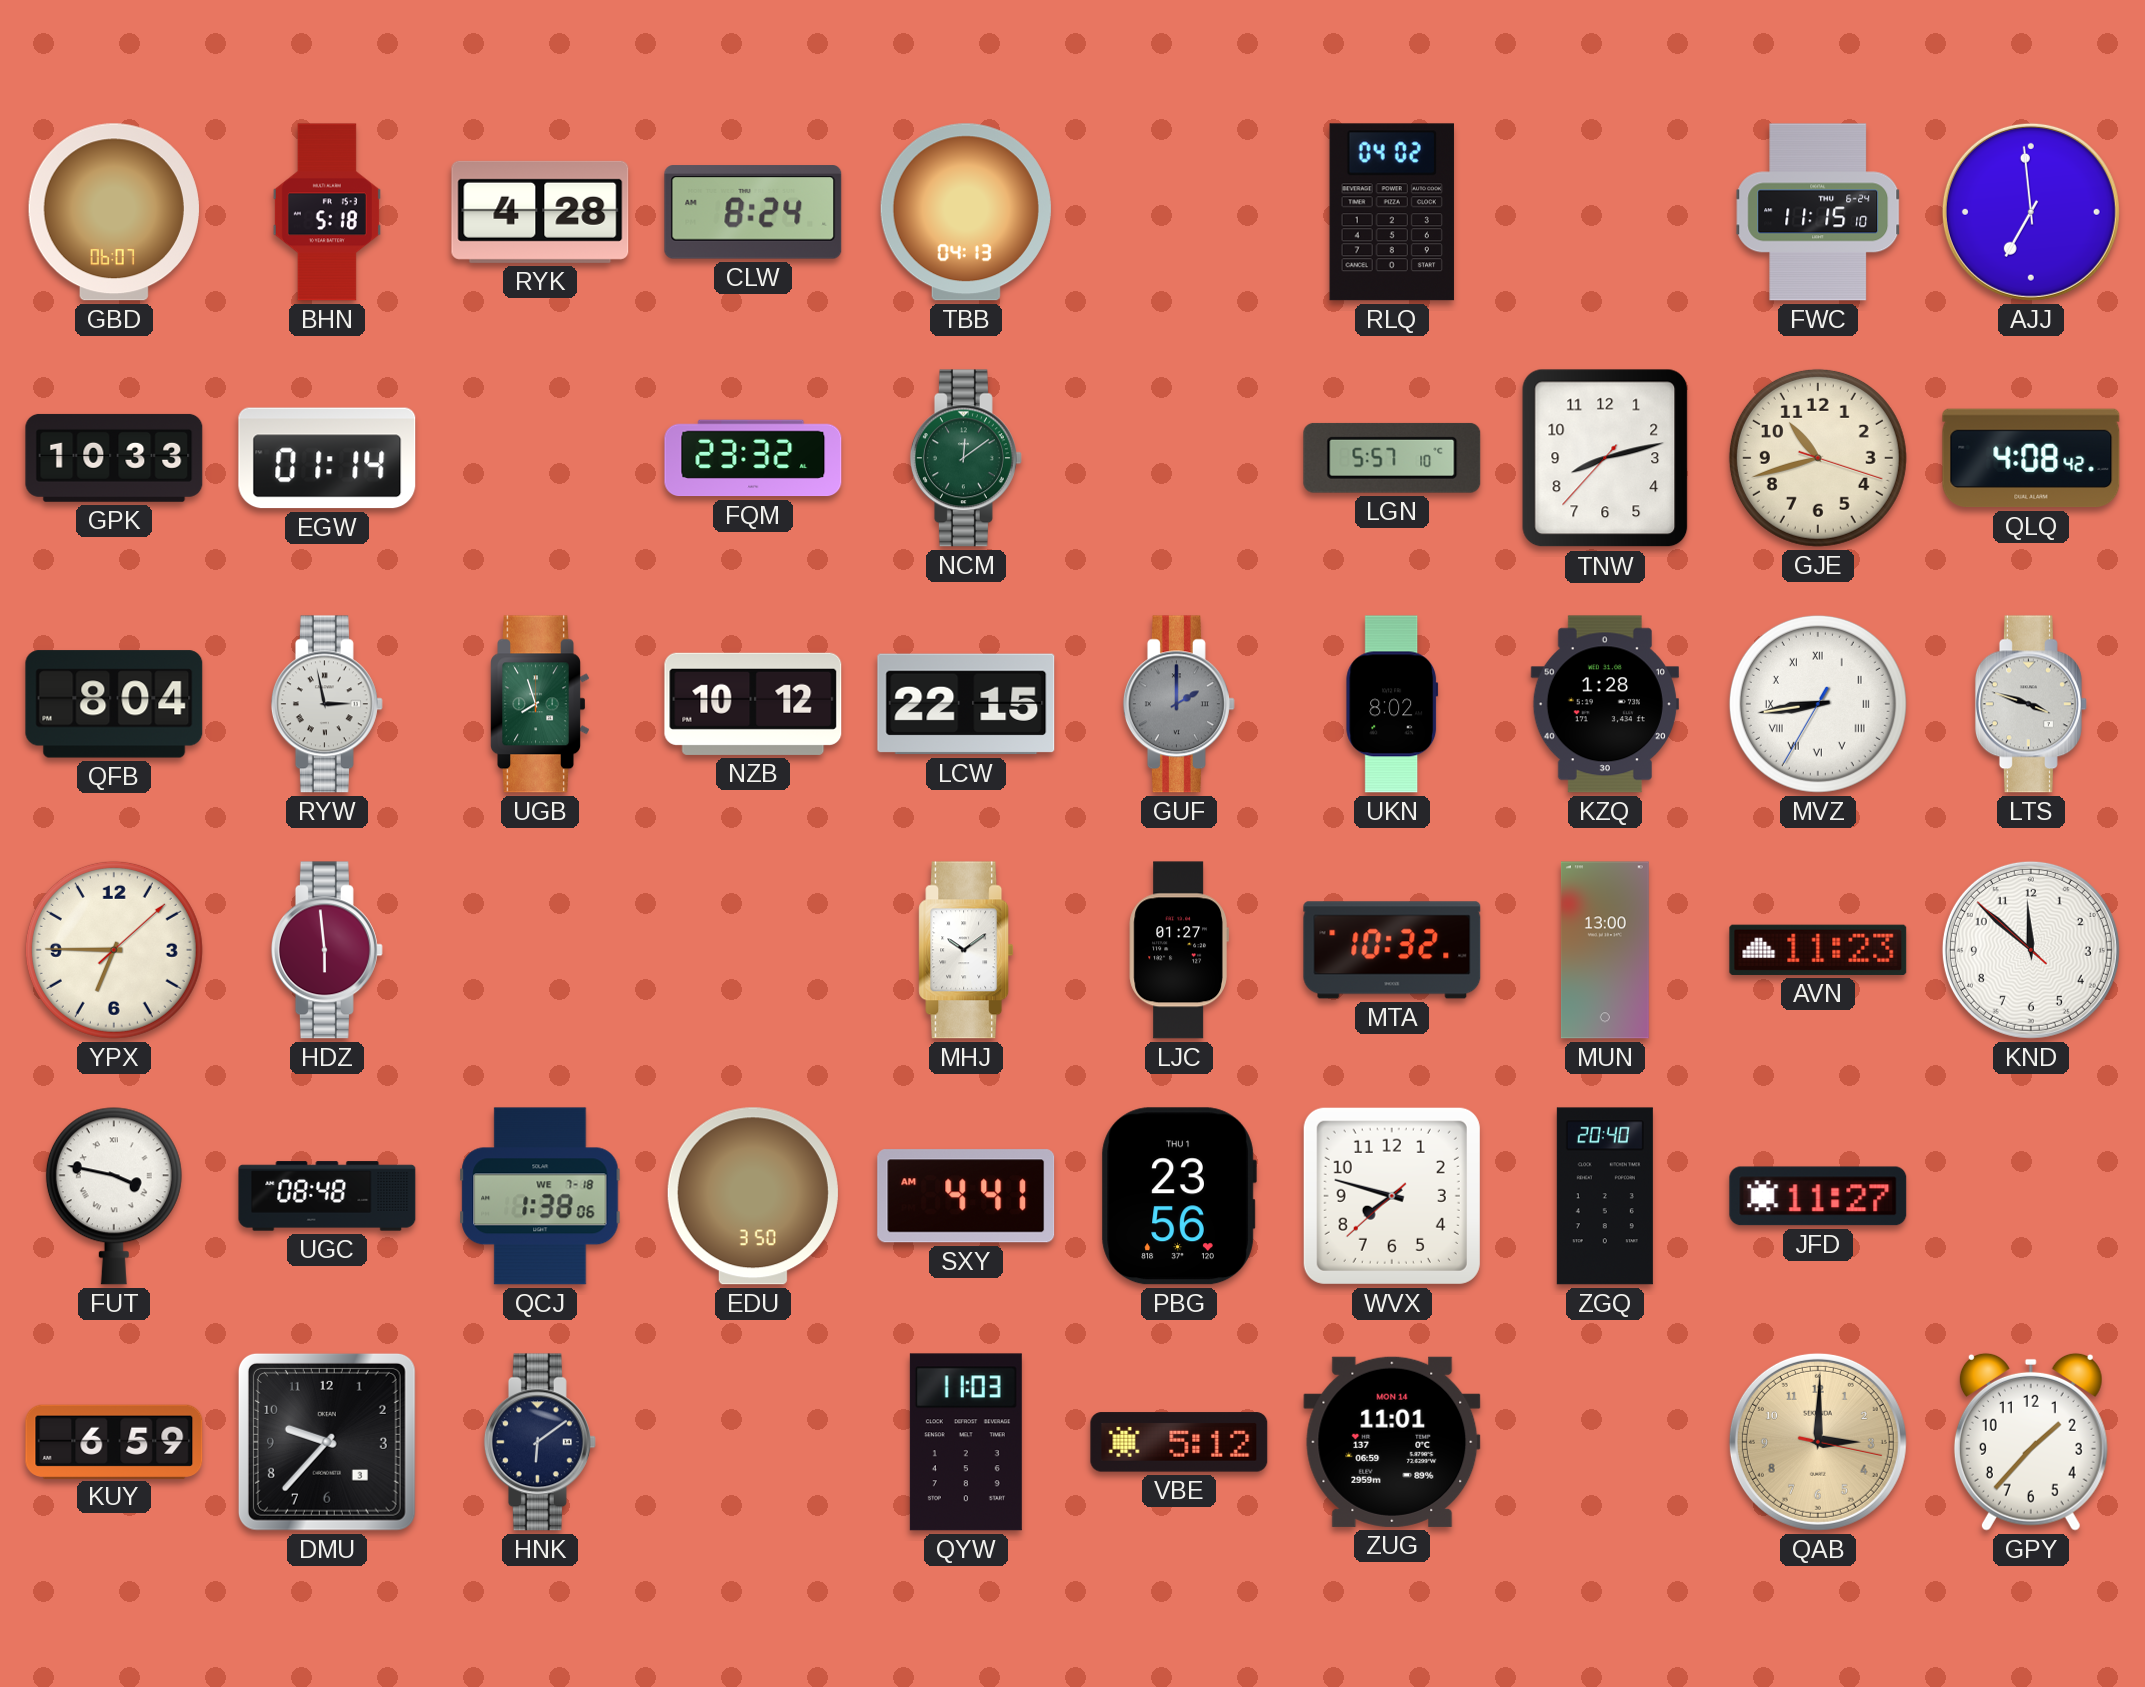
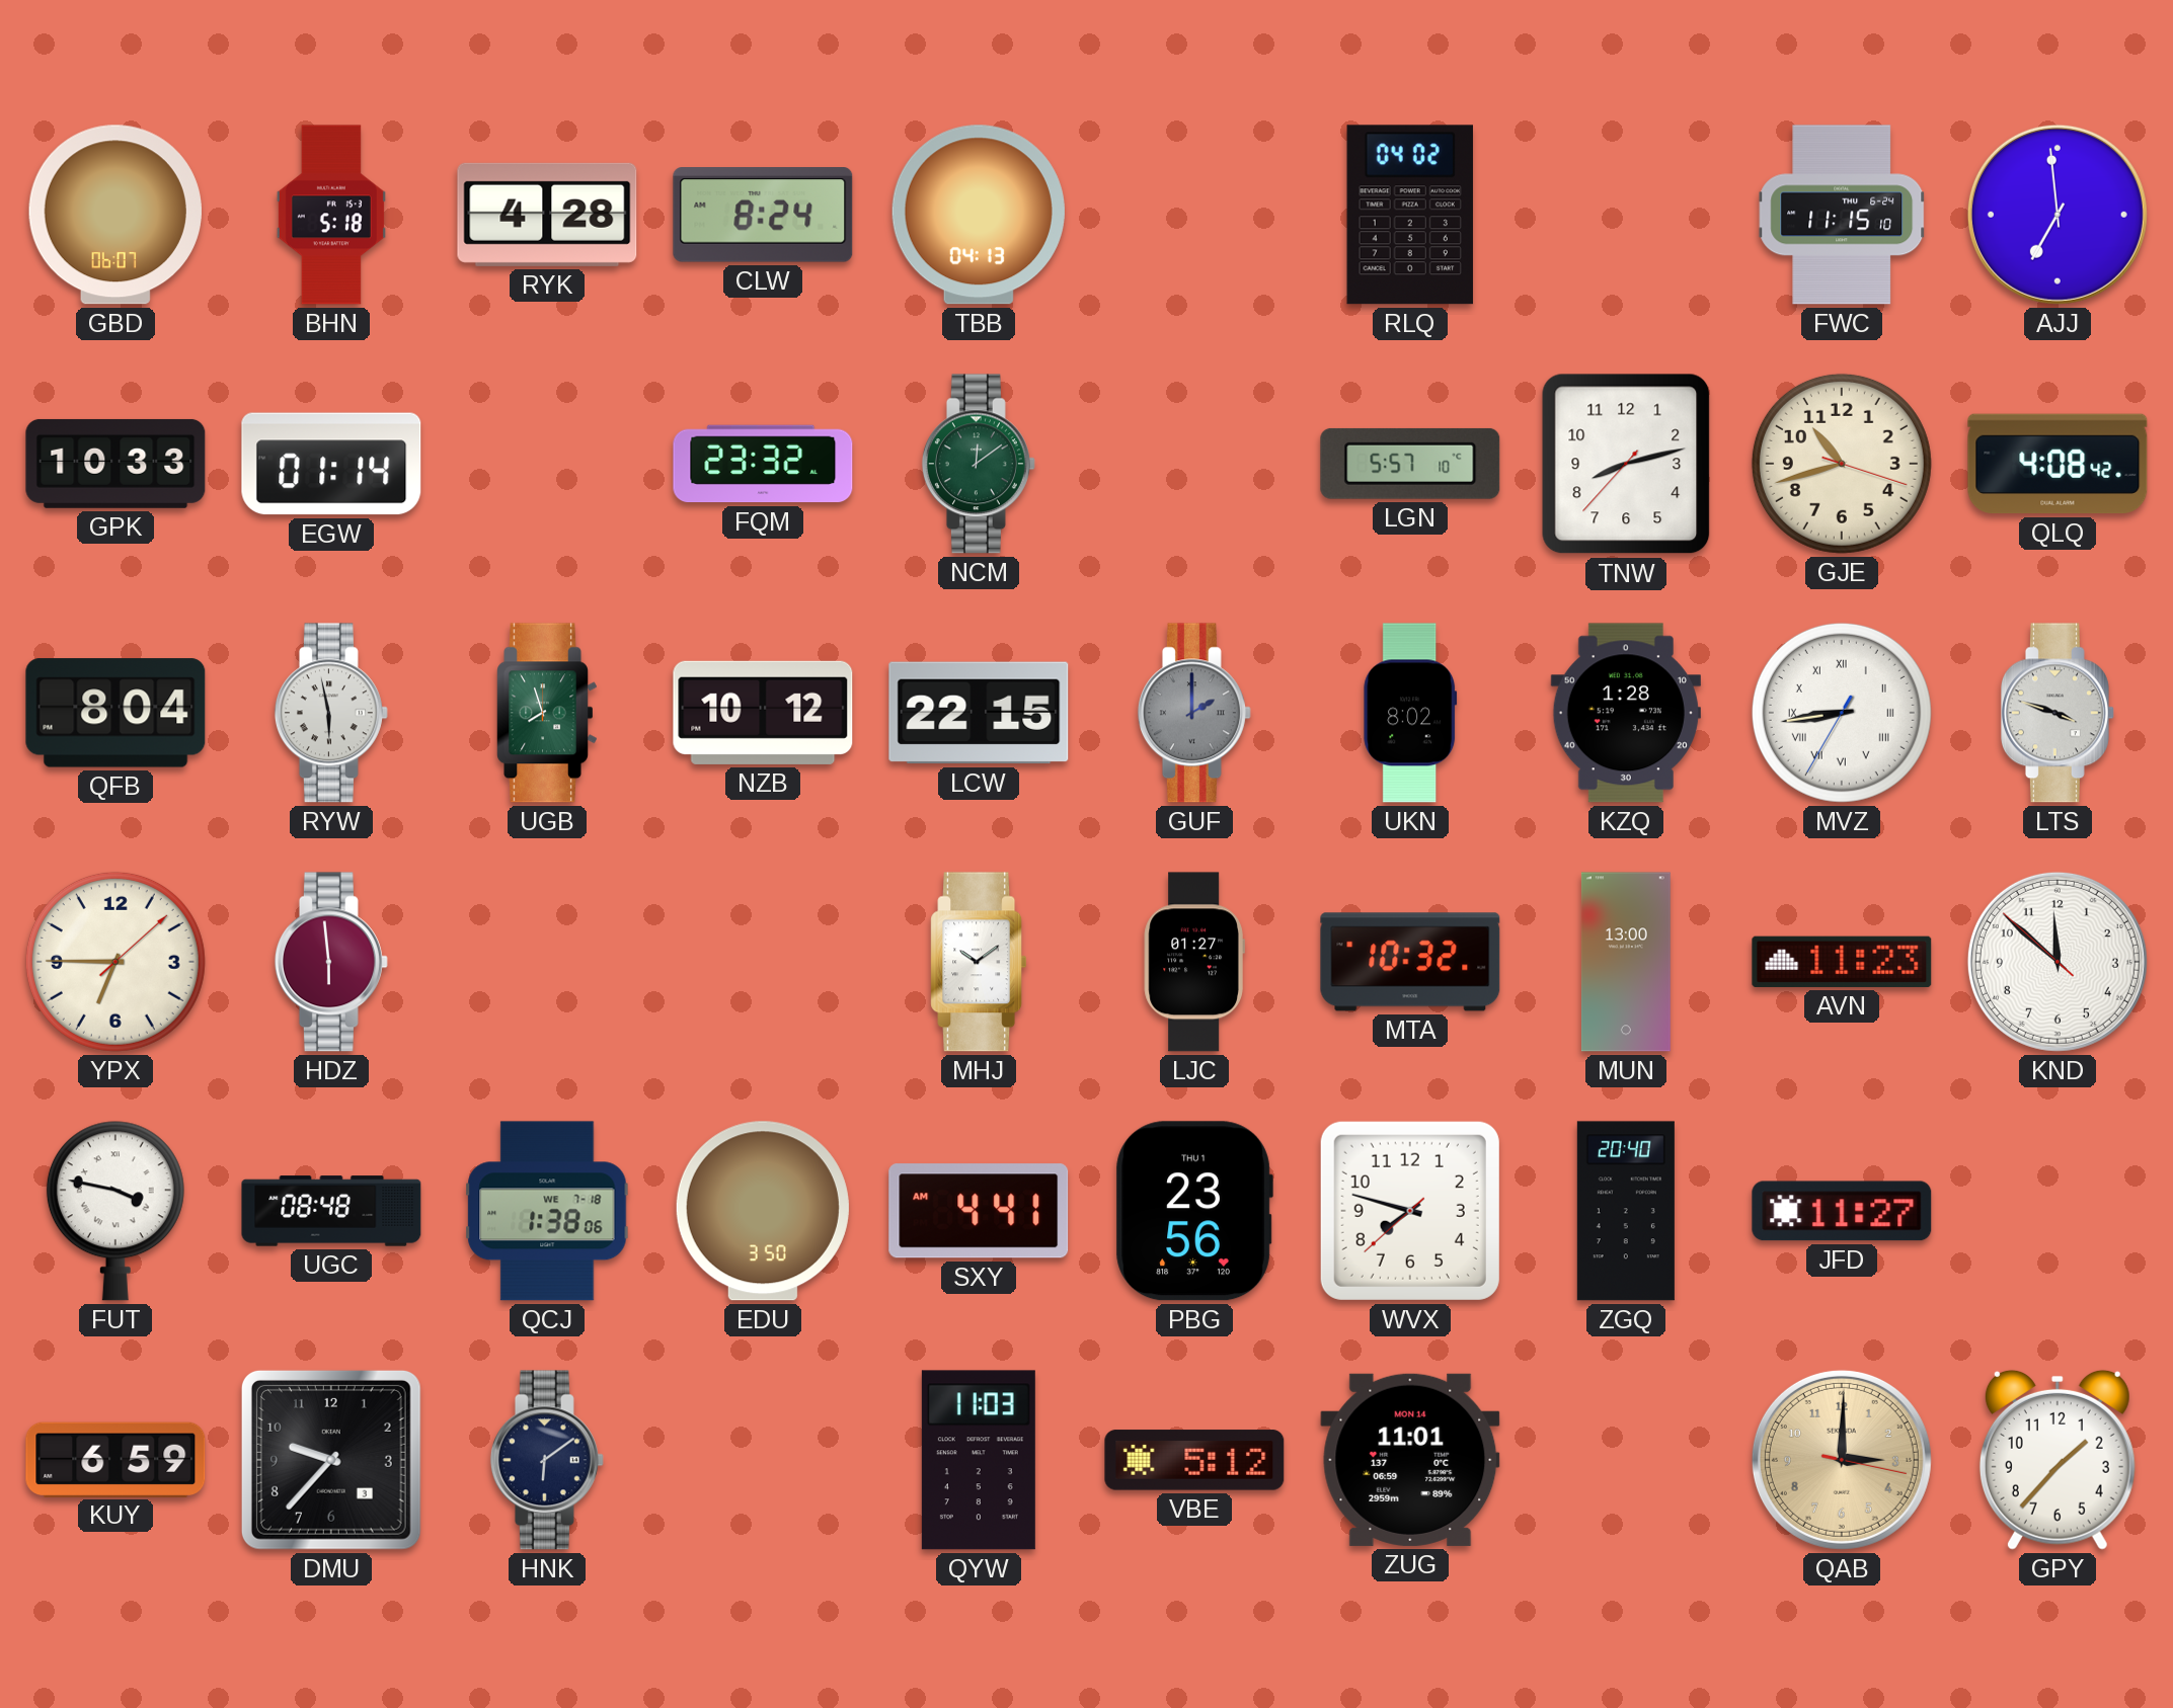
RYW: 2:58 -> 5:58 (331, 713)
